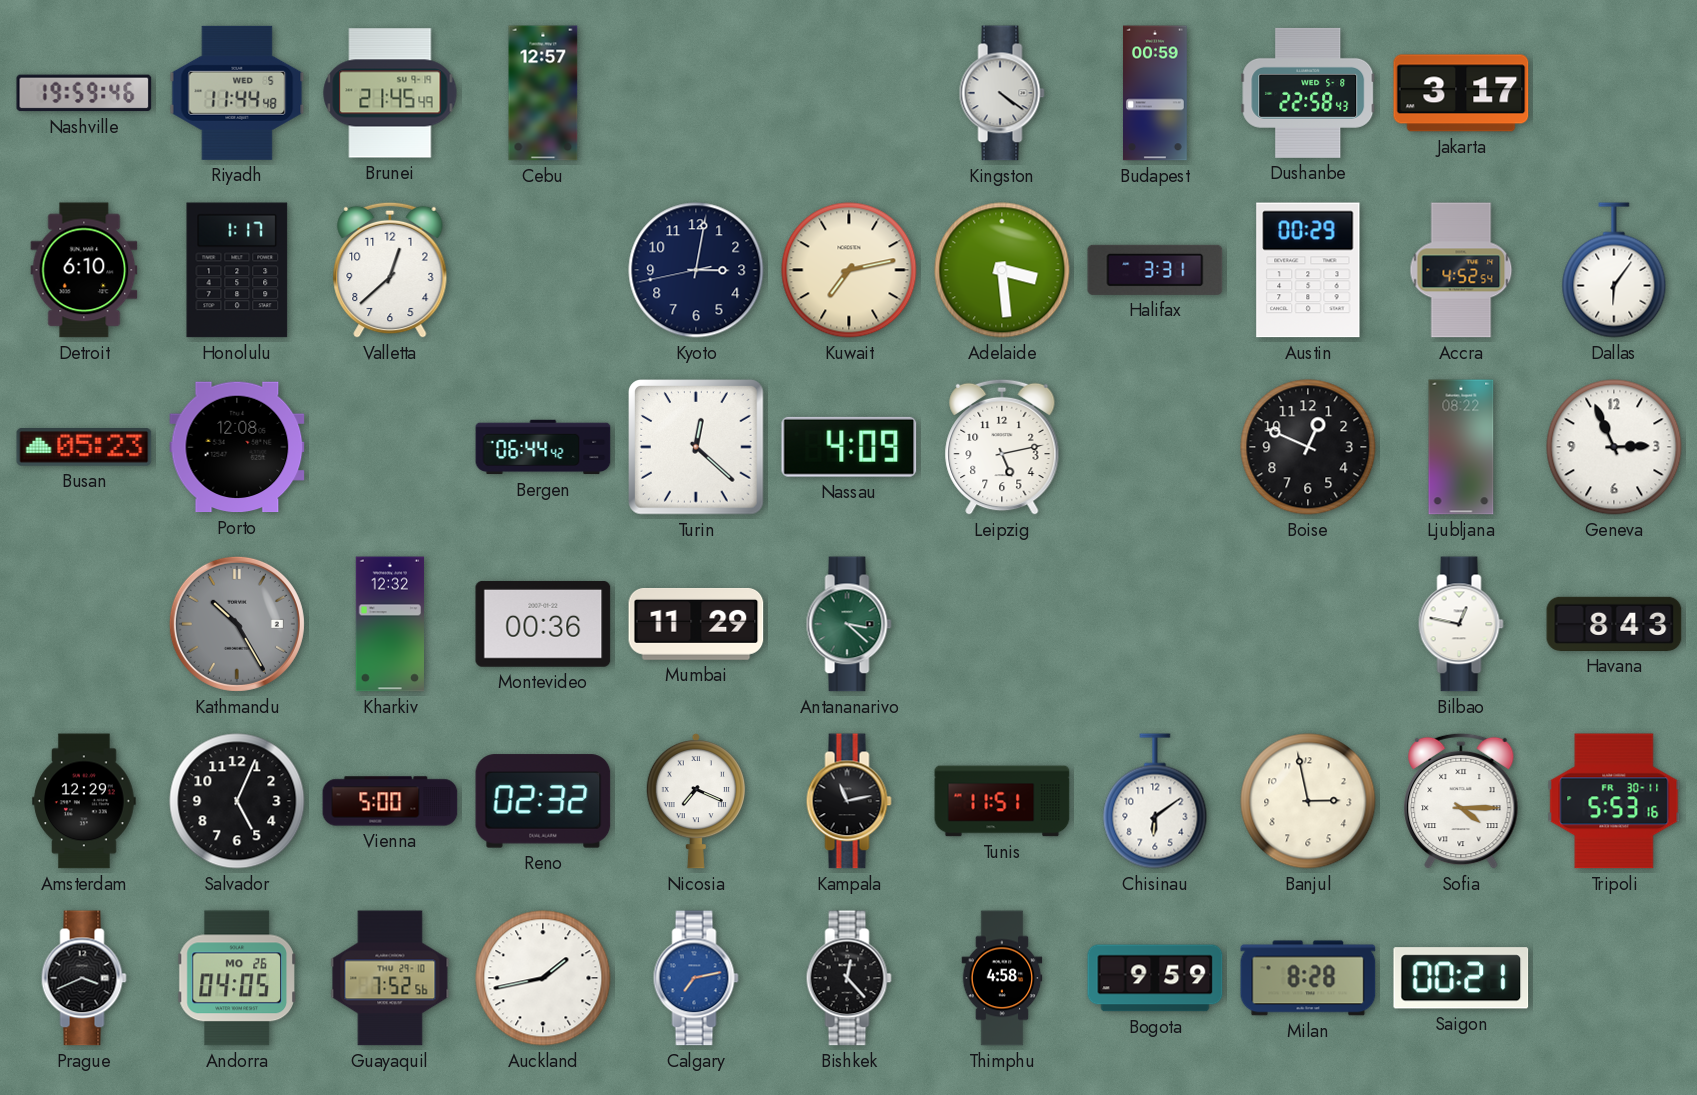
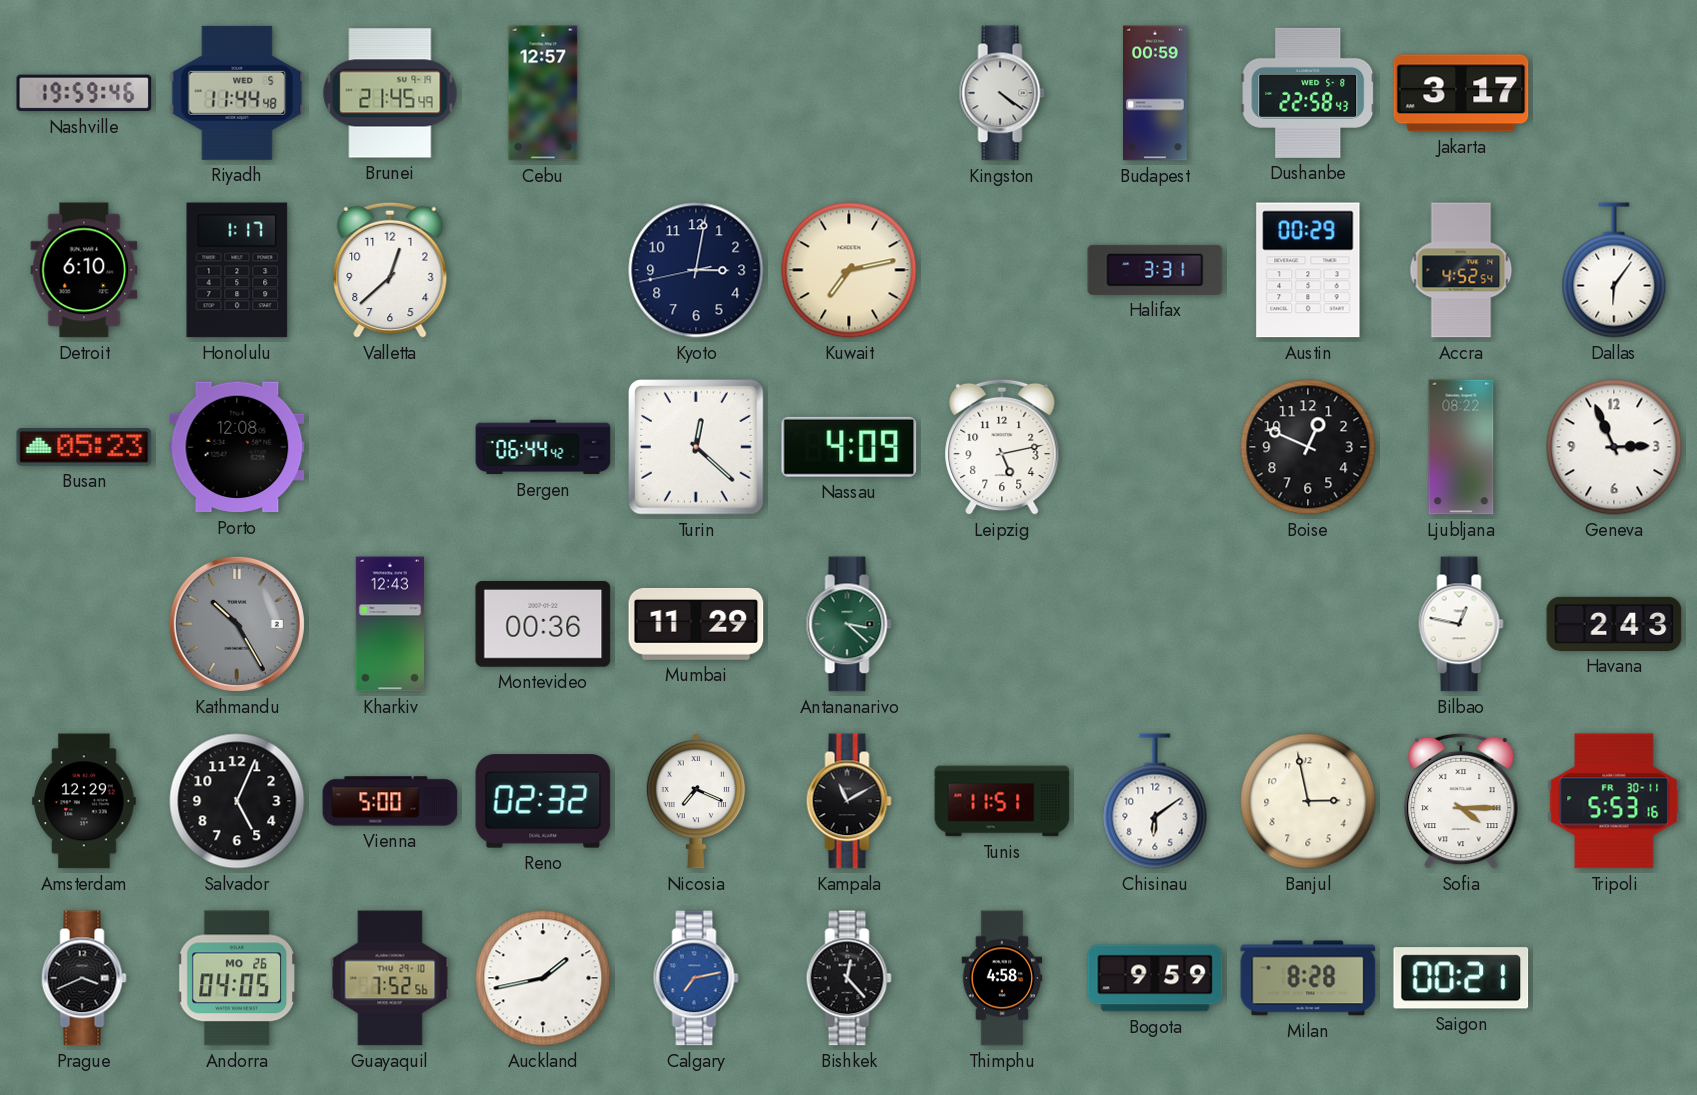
Adelaide: 3:29 -> none (1002, 270)
Kharkiv: 12:32 -> 12:43 (389, 624)
Havana: 8:43 -> 2:43 (1614, 624)
Kampala: 11:13 -> 11:10 (849, 801)
